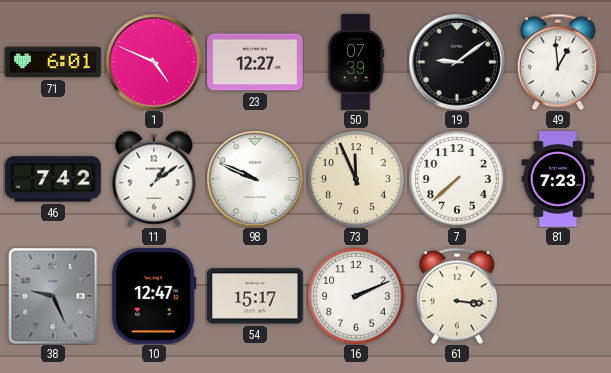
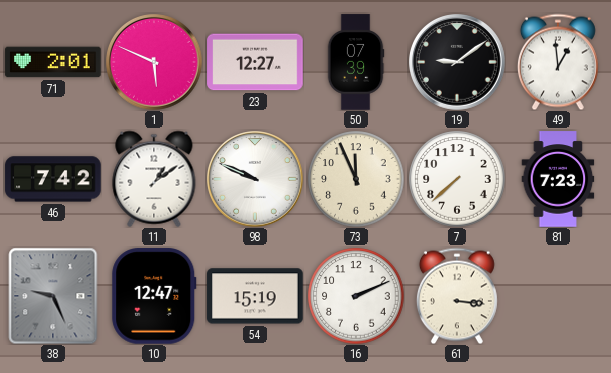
71: 6:01 -> 2:01 (53, 62)
1: 4:49 -> 5:49 (155, 63)
54: 15:17 -> 15:19 (255, 296)
